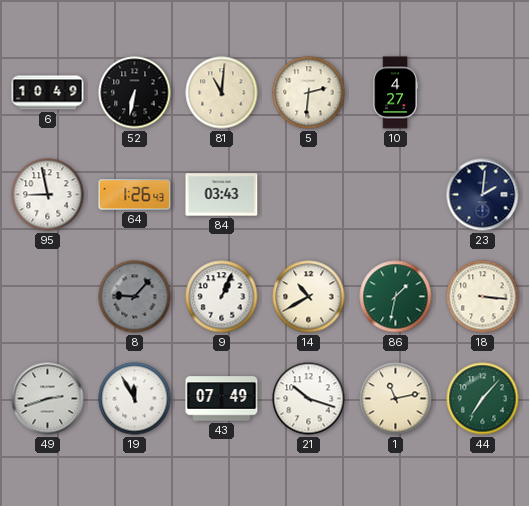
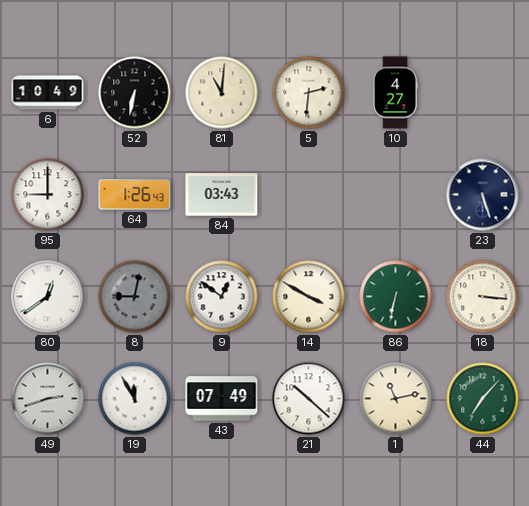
95: 8:58 -> 9:00 (48, 195)
23: 2:01 -> 5:27 (483, 195)
80: none -> 12:39 (48, 297)
8: 9:07 -> 9:02 (135, 297)
9: 1:04 -> 12:51 (222, 297)
14: 10:40 -> 3:50 (309, 297)
86: 1:32 -> 6:32 (396, 297)
21: 10:18 -> 10:22 (309, 399)
